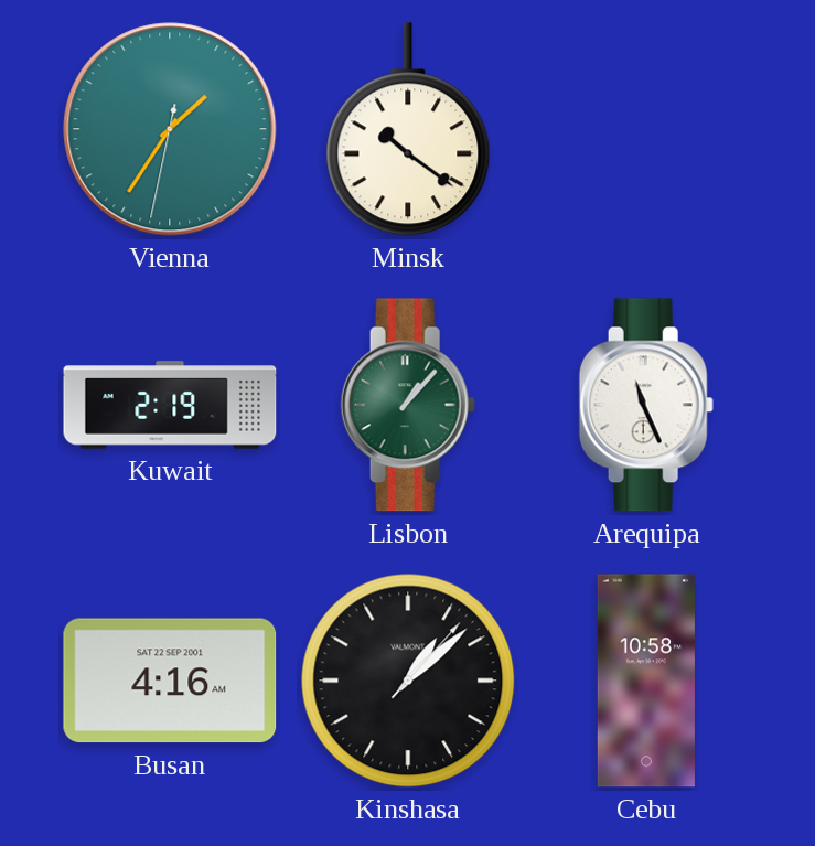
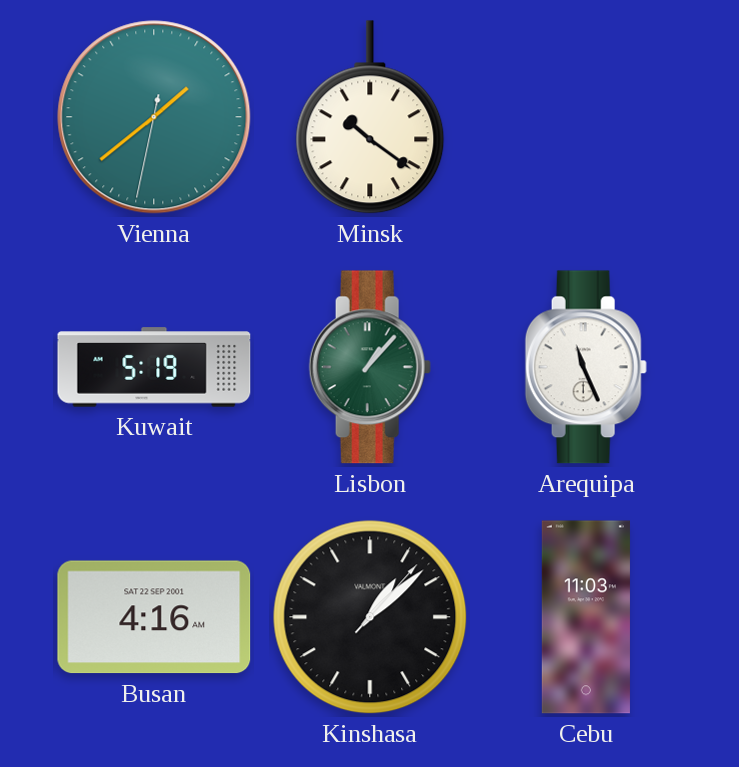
Vienna: 1:35 -> 1:38 (154, 117)
Kuwait: 2:19 -> 5:19 (154, 367)
Cebu: 10:58 -> 11:03 (586, 617)
